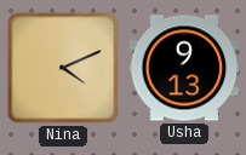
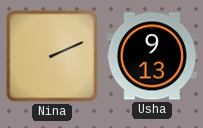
Nina: 4:11 -> 2:11 (52, 56)
